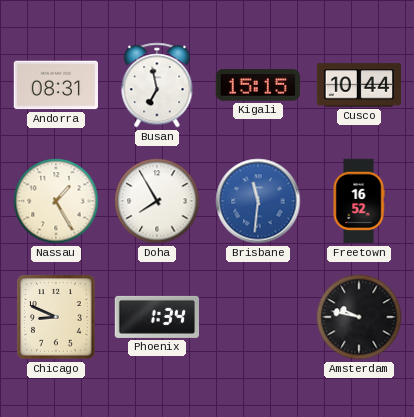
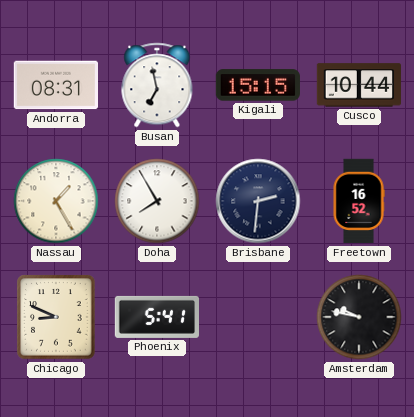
Brisbane: 11:31 -> 2:31 (258, 201)
Brisbane dial: blue -> navy (258, 201)
Phoenix: 1:34 -> 5:41 (156, 317)
